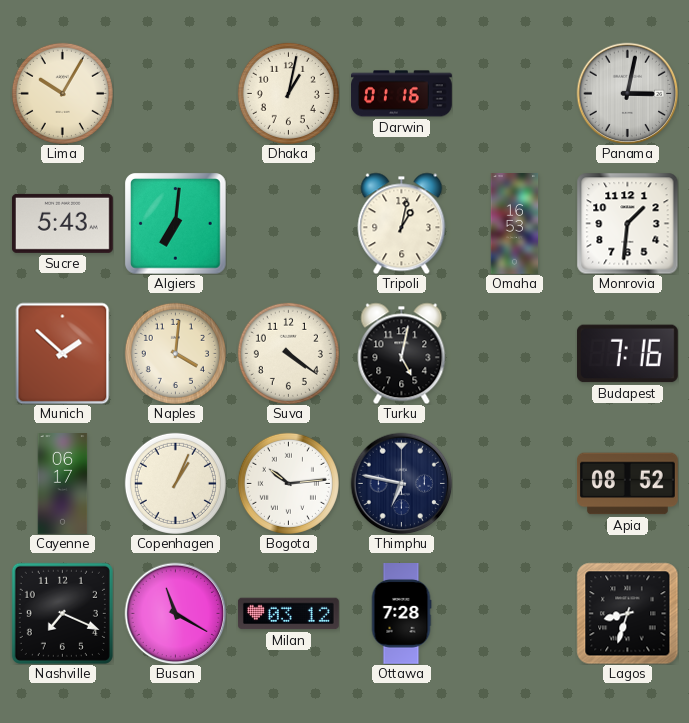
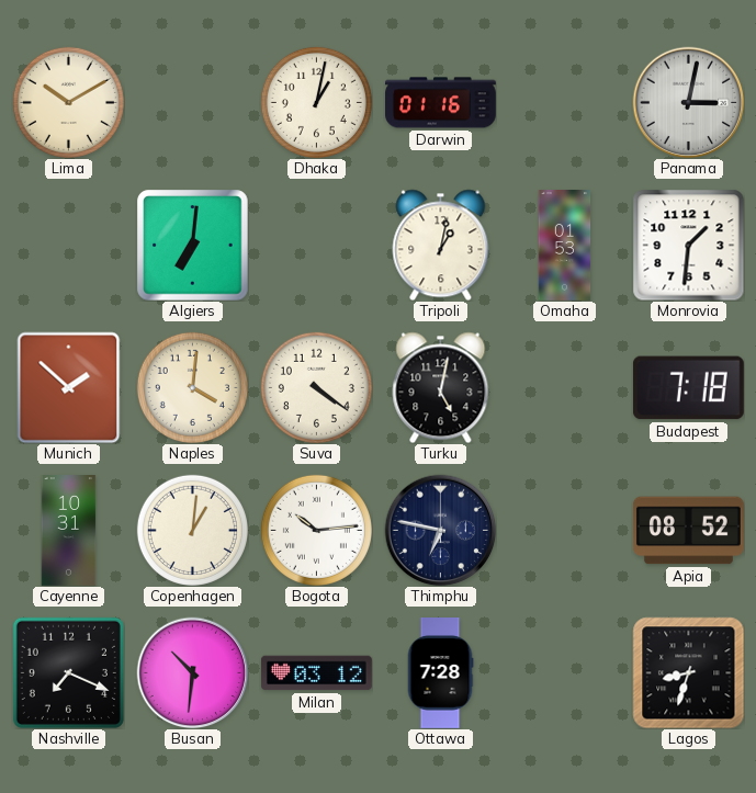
Lima: 10:05 -> 10:10 (68, 102)
Sucre: 5:43 -> none (62, 223)
Omaha: 16:53 -> 01:53 (565, 246)
Budapest: 7:16 -> 7:18 (688, 388)
Cayenne: 06:17 -> 10:31 (69, 531)
Copenhagen: 1:04 -> 1:01 (192, 530)
Busan: 11:20 -> 10:31 (192, 672)
